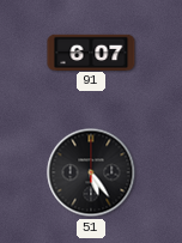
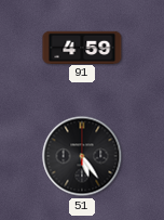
91: 6:07 -> 4:59 (82, 47)
